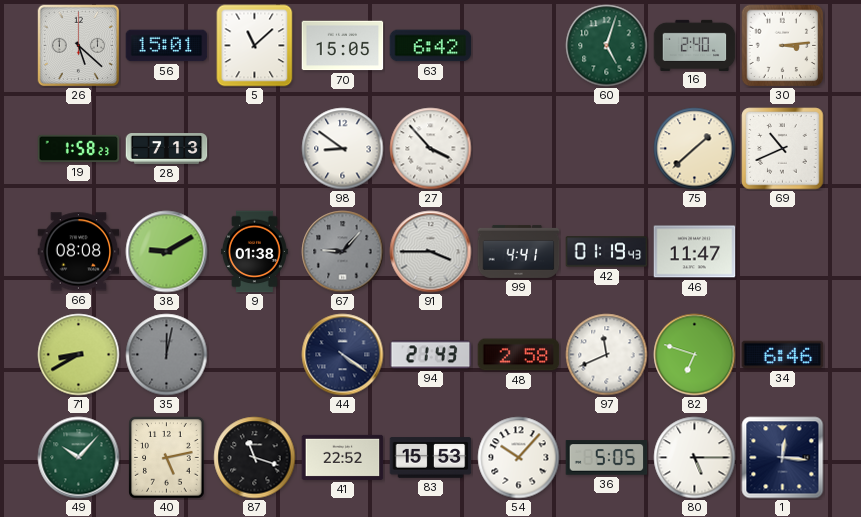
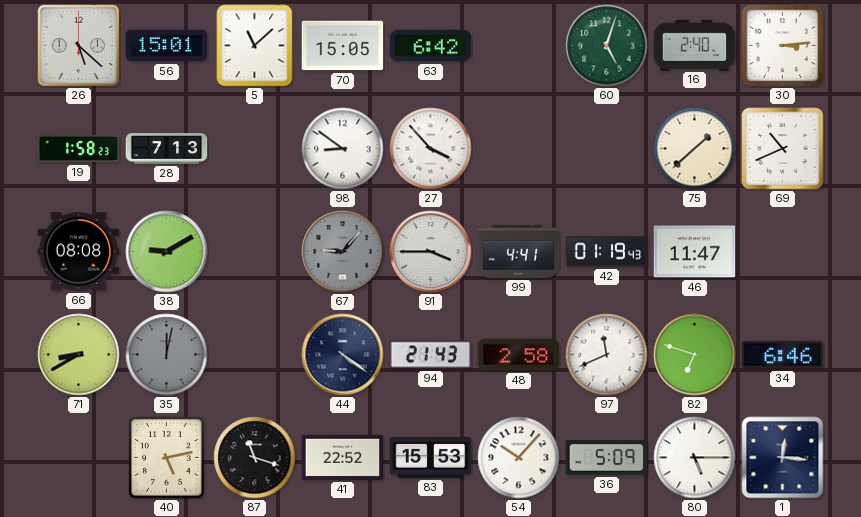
9: 01:38 -> none (254, 252)
49: 10:07 -> none (79, 458)
36: 5:05 -> 5:09 (607, 458)
